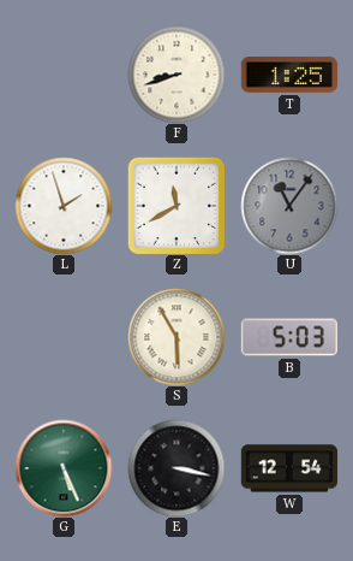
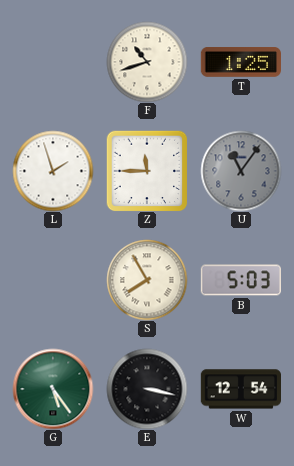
F: 8:42 -> 10:42 (147, 62)
Z: 11:40 -> 11:45 (147, 171)
S: 5:55 -> 7:55 (147, 280)
G: 5:26 -> 5:24 (53, 389)
